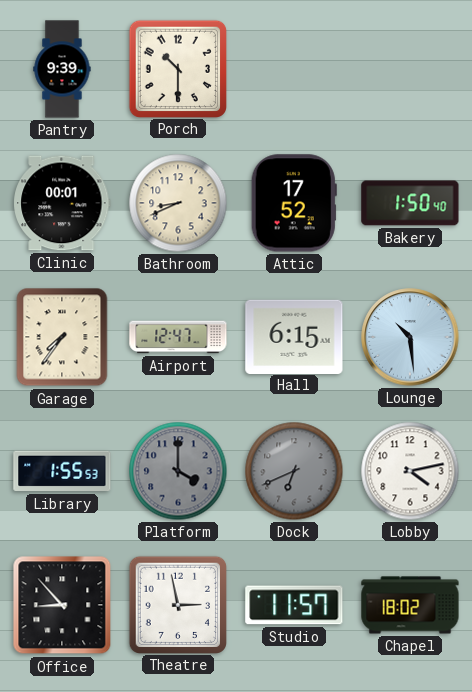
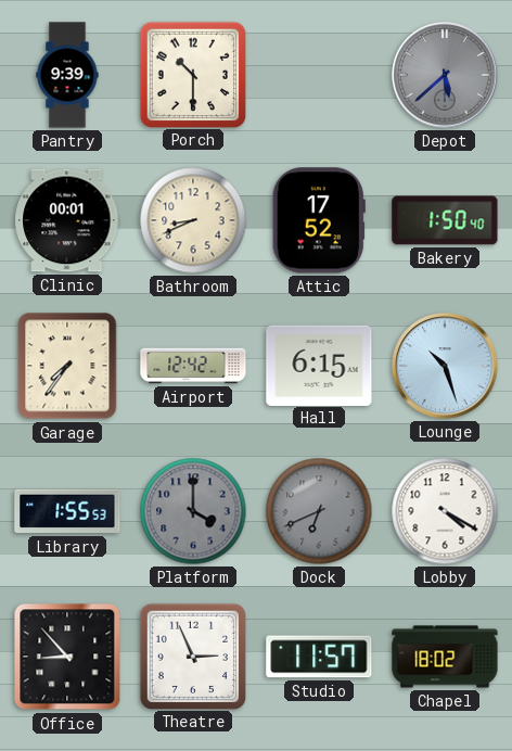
Depot: none -> 5:38 (445, 75)
Airport: 12:47 -> 12:42 (193, 366)
Lounge: 10:29 -> 10:27 (445, 366)
Lobby: 4:13 -> 4:20 (445, 511)
Theatre: 2:58 -> 2:56 (192, 655)
